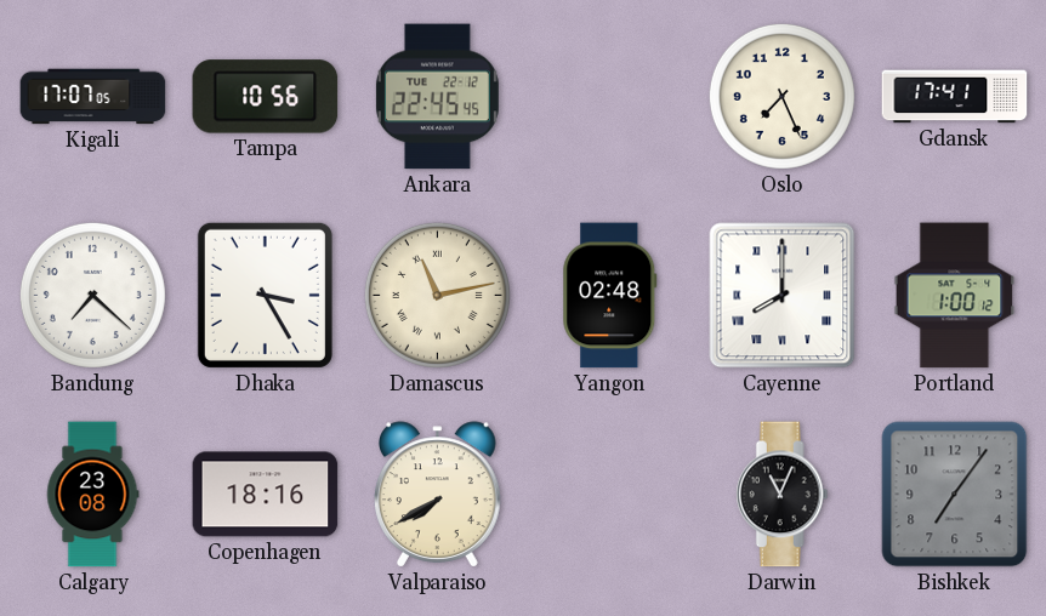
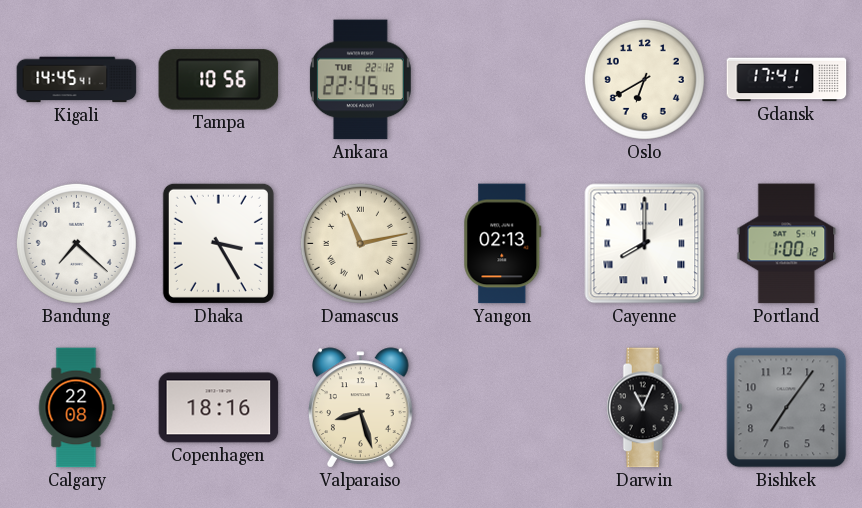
Kigali: 17:07 -> 14:45 (77, 80)
Oslo: 7:26 -> 6:40 (644, 79)
Yangon: 02:48 -> 02:13 (503, 244)
Calgary: 23:08 -> 22:08 (76, 408)
Valparaiso: 7:40 -> 8:27 (361, 408)
